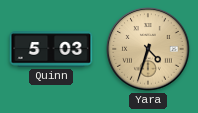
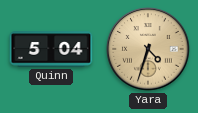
Quinn: 5:03 -> 5:04 (51, 49)
